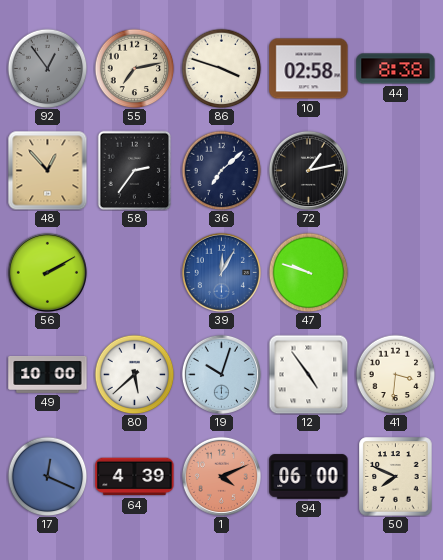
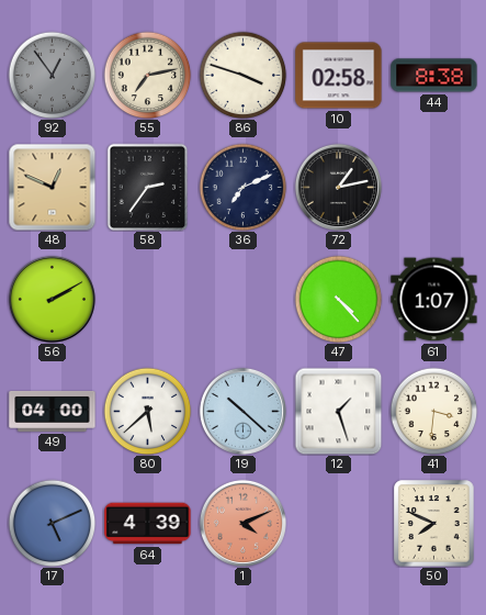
48: 12:53 -> 12:49 (52, 187)
36: 7:08 -> 7:11 (242, 187)
39: 12:05 -> none (221, 272)
47: 9:48 -> 4:23 (338, 299)
61: none -> 1:07 (434, 300)
49: 10:00 -> 04:00 (53, 411)
19: 10:03 -> 10:22 (242, 411)
12: 4:54 -> 1:27 (338, 411)
17: 12:19 -> 5:11 (52, 523)
94: 06:00 -> none (309, 477)
